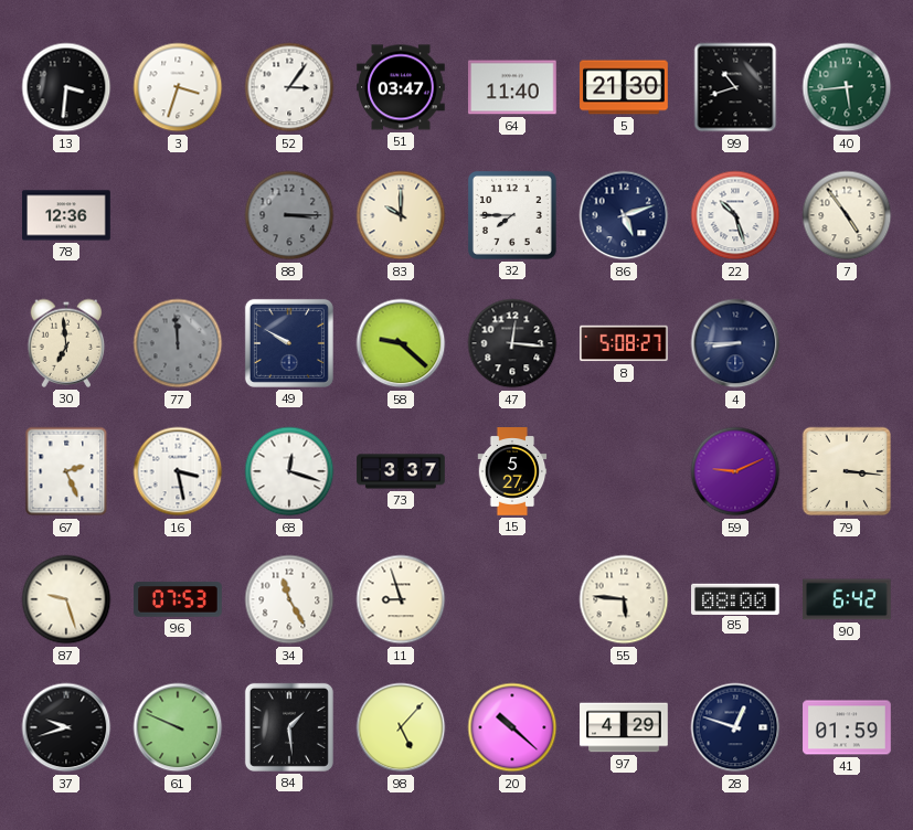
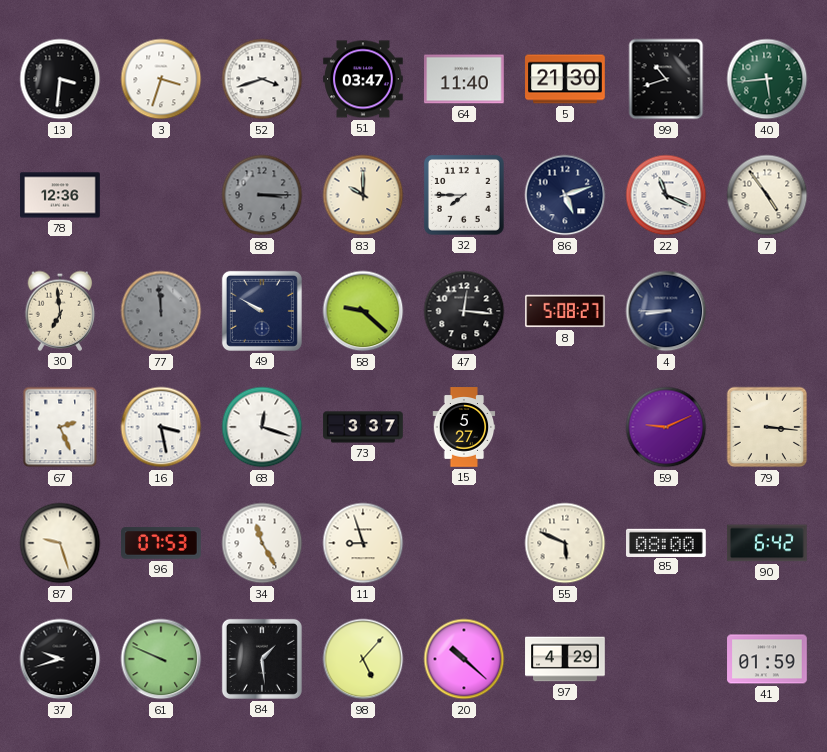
52: 3:06 -> 3:42 (262, 79)
22: 10:27 -> 11:19 (666, 195)
55: 5:46 -> 5:49 (565, 543)
28: 12:48 -> none (735, 727)
